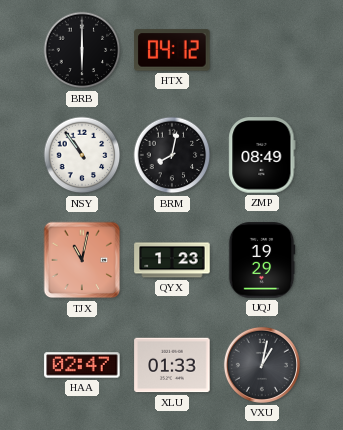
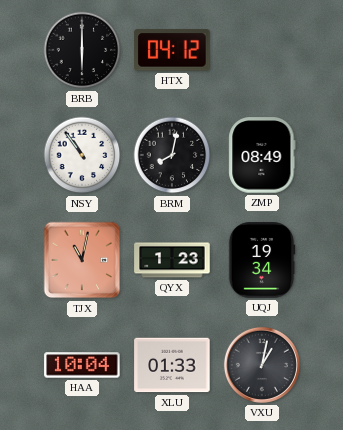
UQJ: 19:29 -> 19:34 (262, 260)
HAA: 02:47 -> 10:04 (82, 365)
